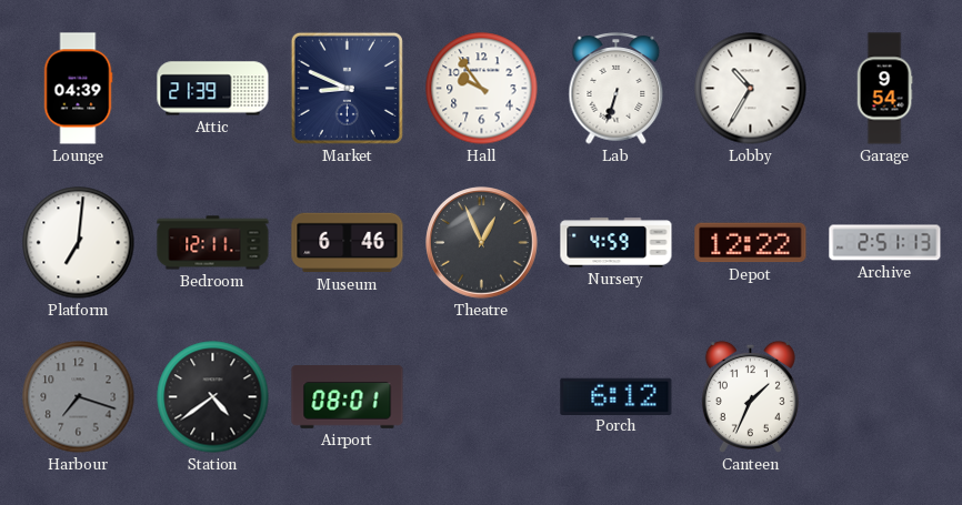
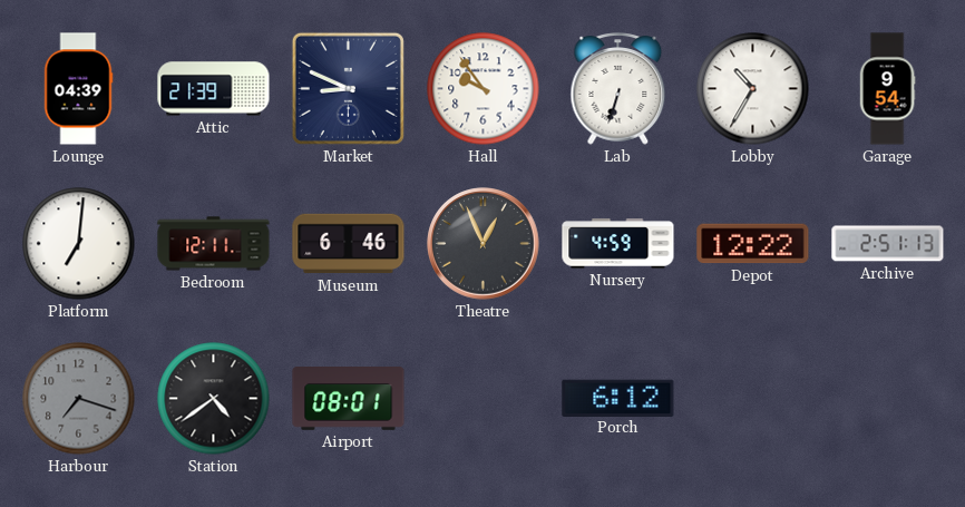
Canteen: 1:34 -> none (750, 396)
